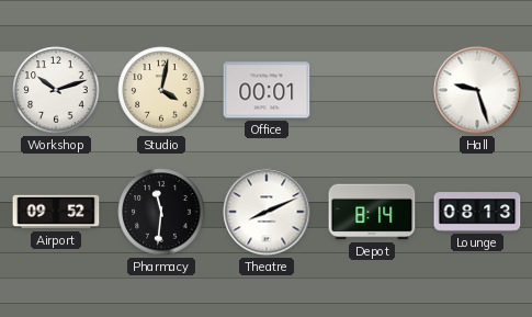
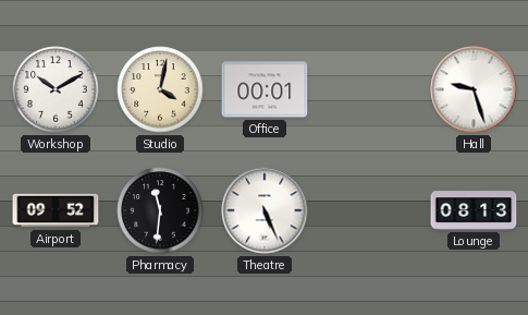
Workshop: 10:12 -> 10:10 (56, 89)
Theatre: 8:11 -> 5:26 (265, 210)
Depot: 8:14 -> none (372, 212)
